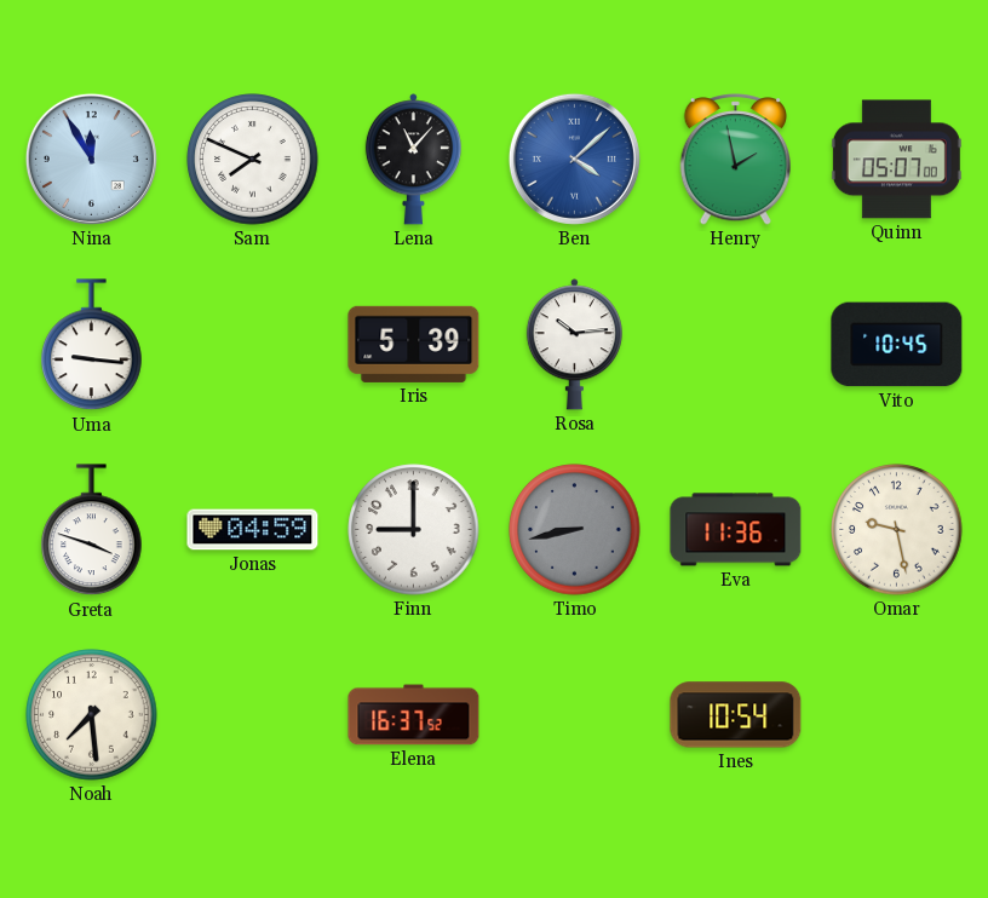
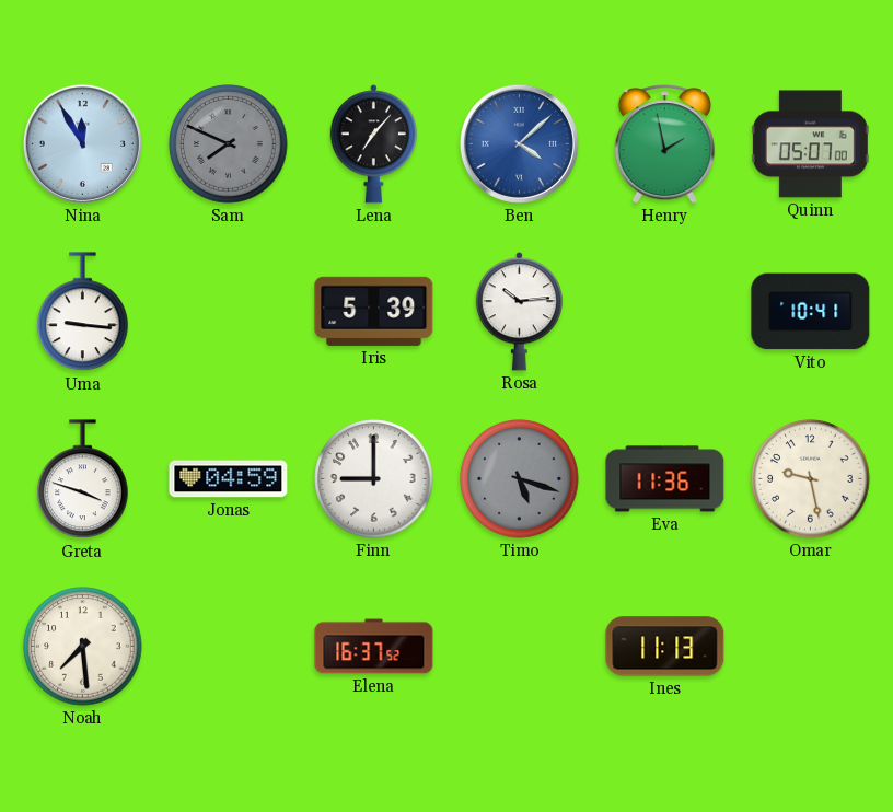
Sam dial: white -> grey (229, 144)
Lena: 11:07 -> 7:07 (373, 144)
Vito: 10:45 -> 10:41 (811, 312)
Timo: 8:43 -> 5:18 (520, 479)
Ines: 10:54 -> 11:13 (665, 647)
